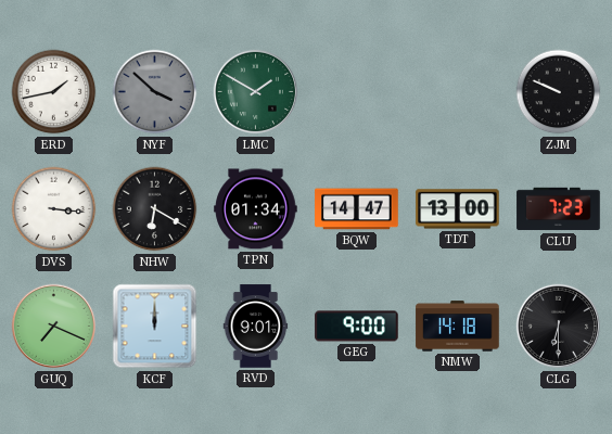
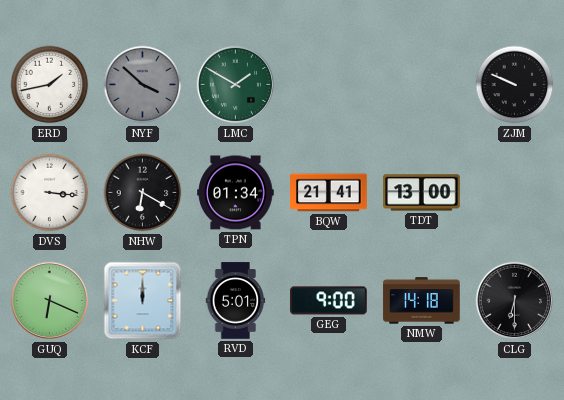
BQW: 14:47 -> 21:41 (329, 193)
CLU: 7:23 -> none (559, 209)
GUQ: 7:19 -> 6:19 (50, 301)
RVD: 9:01 -> 5:01 (236, 301)
